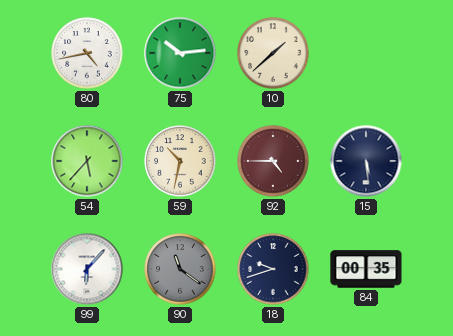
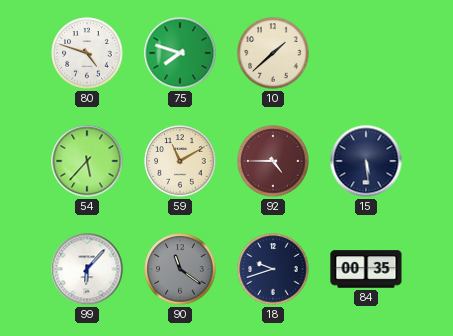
80: 4:43 -> 4:48 (87, 53)
75: 10:14 -> 7:48 (180, 53)
59: 10:32 -> 11:10 (180, 161)
